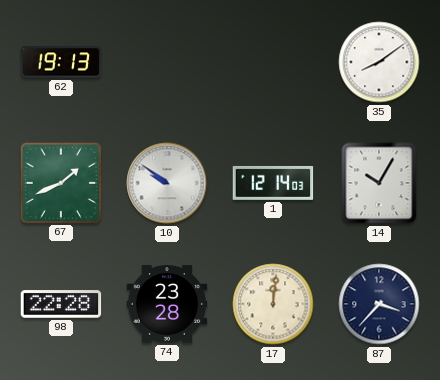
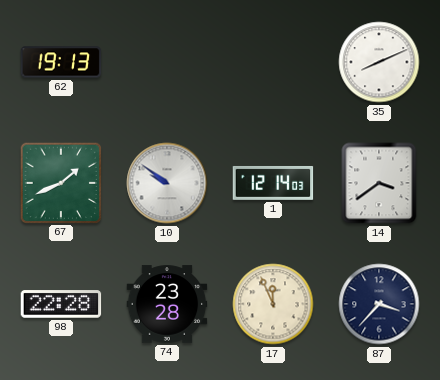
35: 8:09 -> 8:11 (379, 62)
14: 10:05 -> 3:39 (379, 183)
17: 12:01 -> 11:56 (273, 304)
